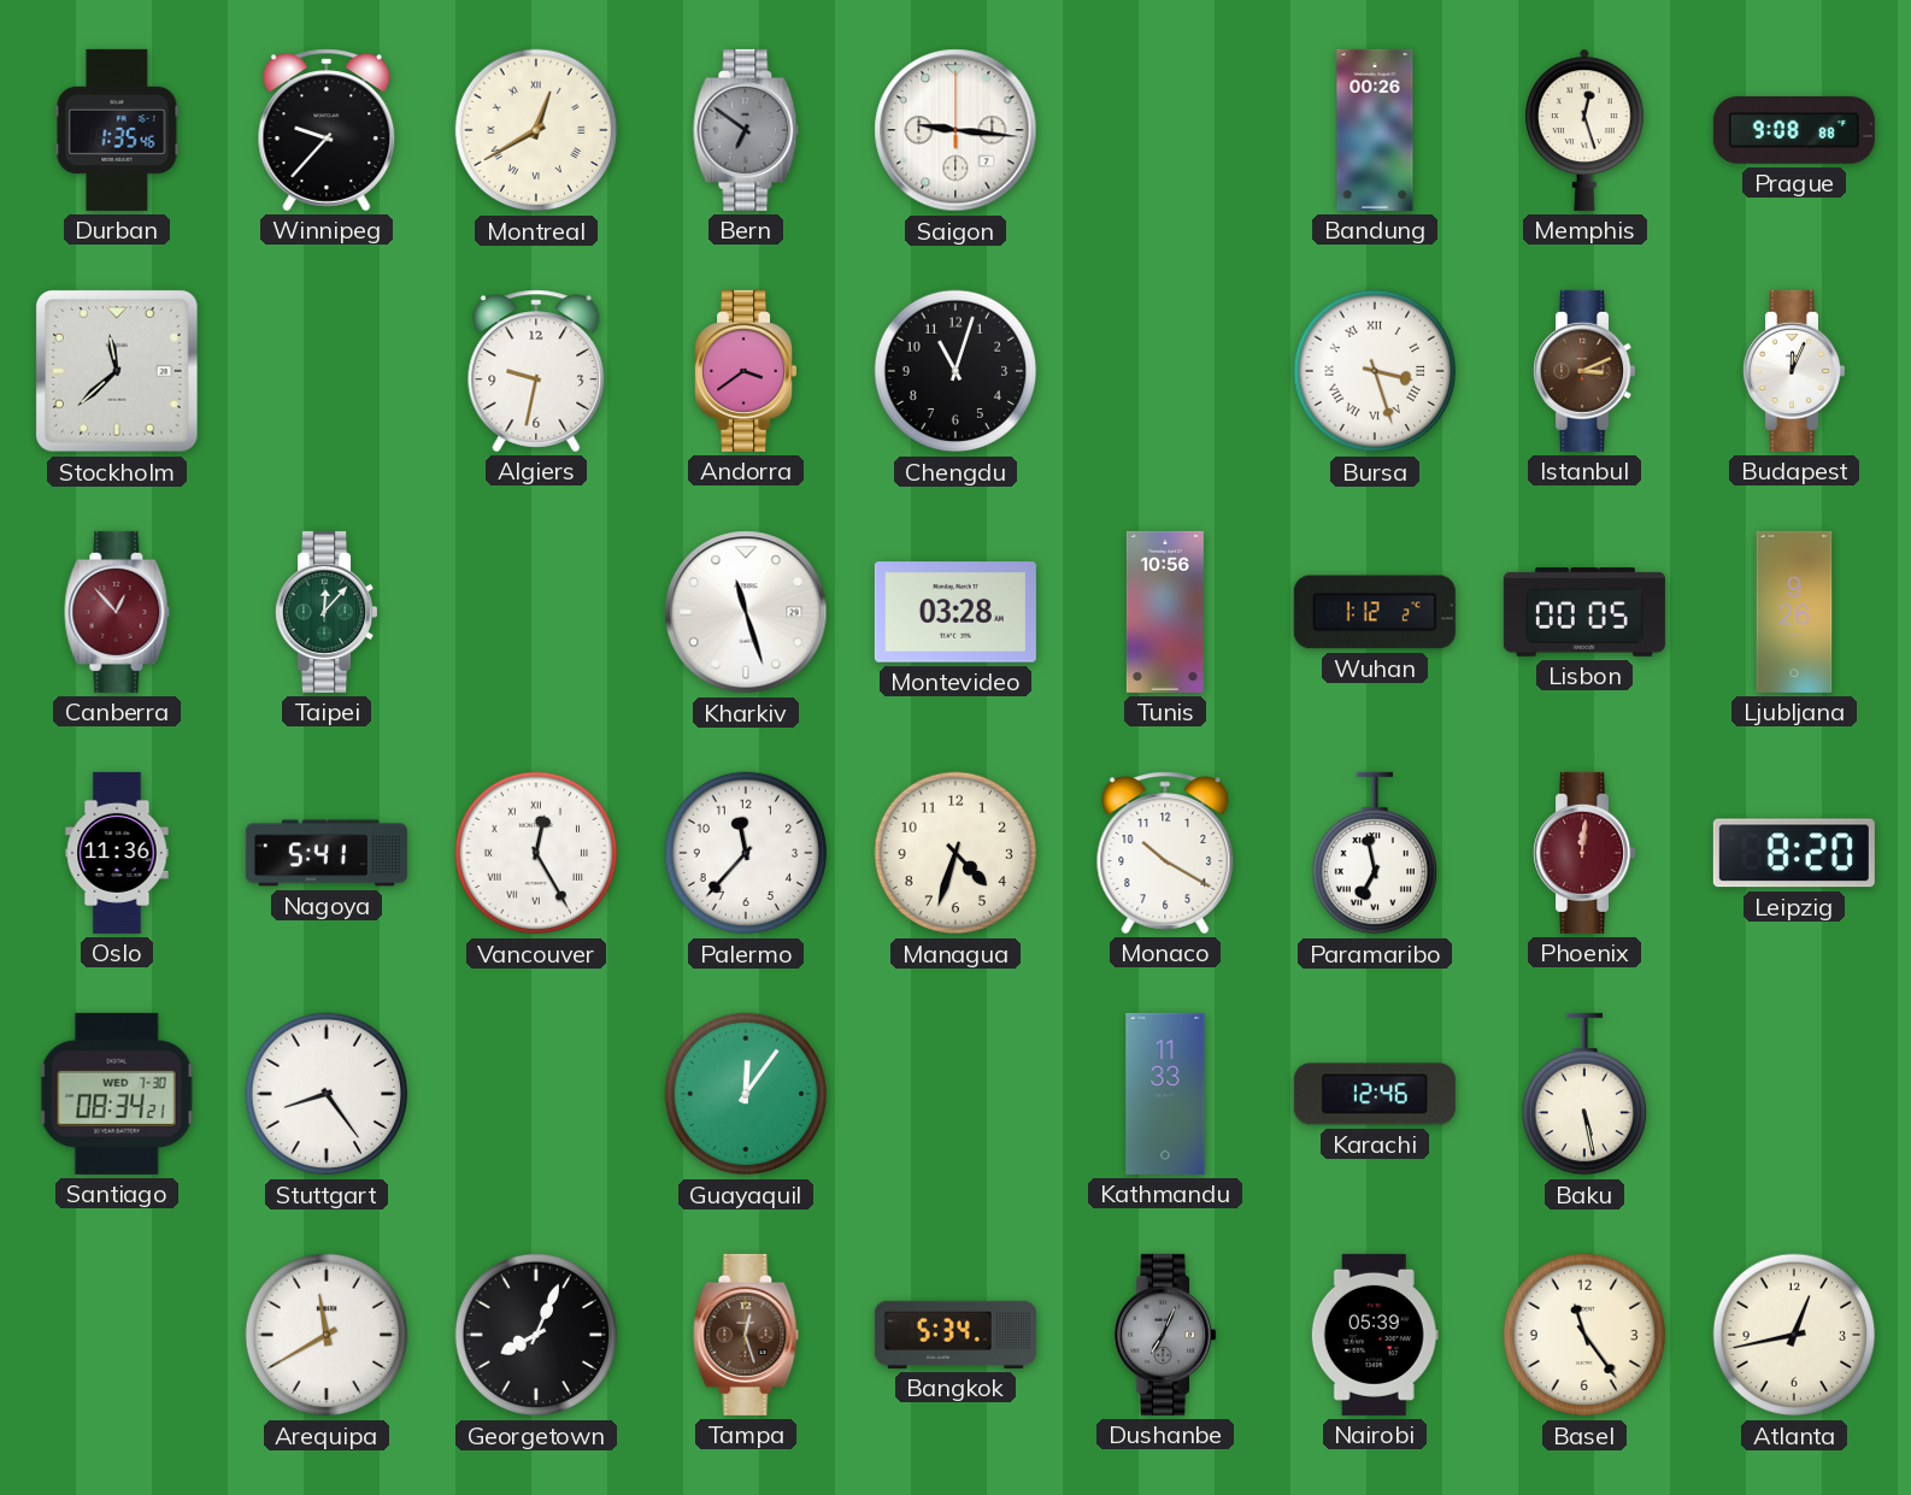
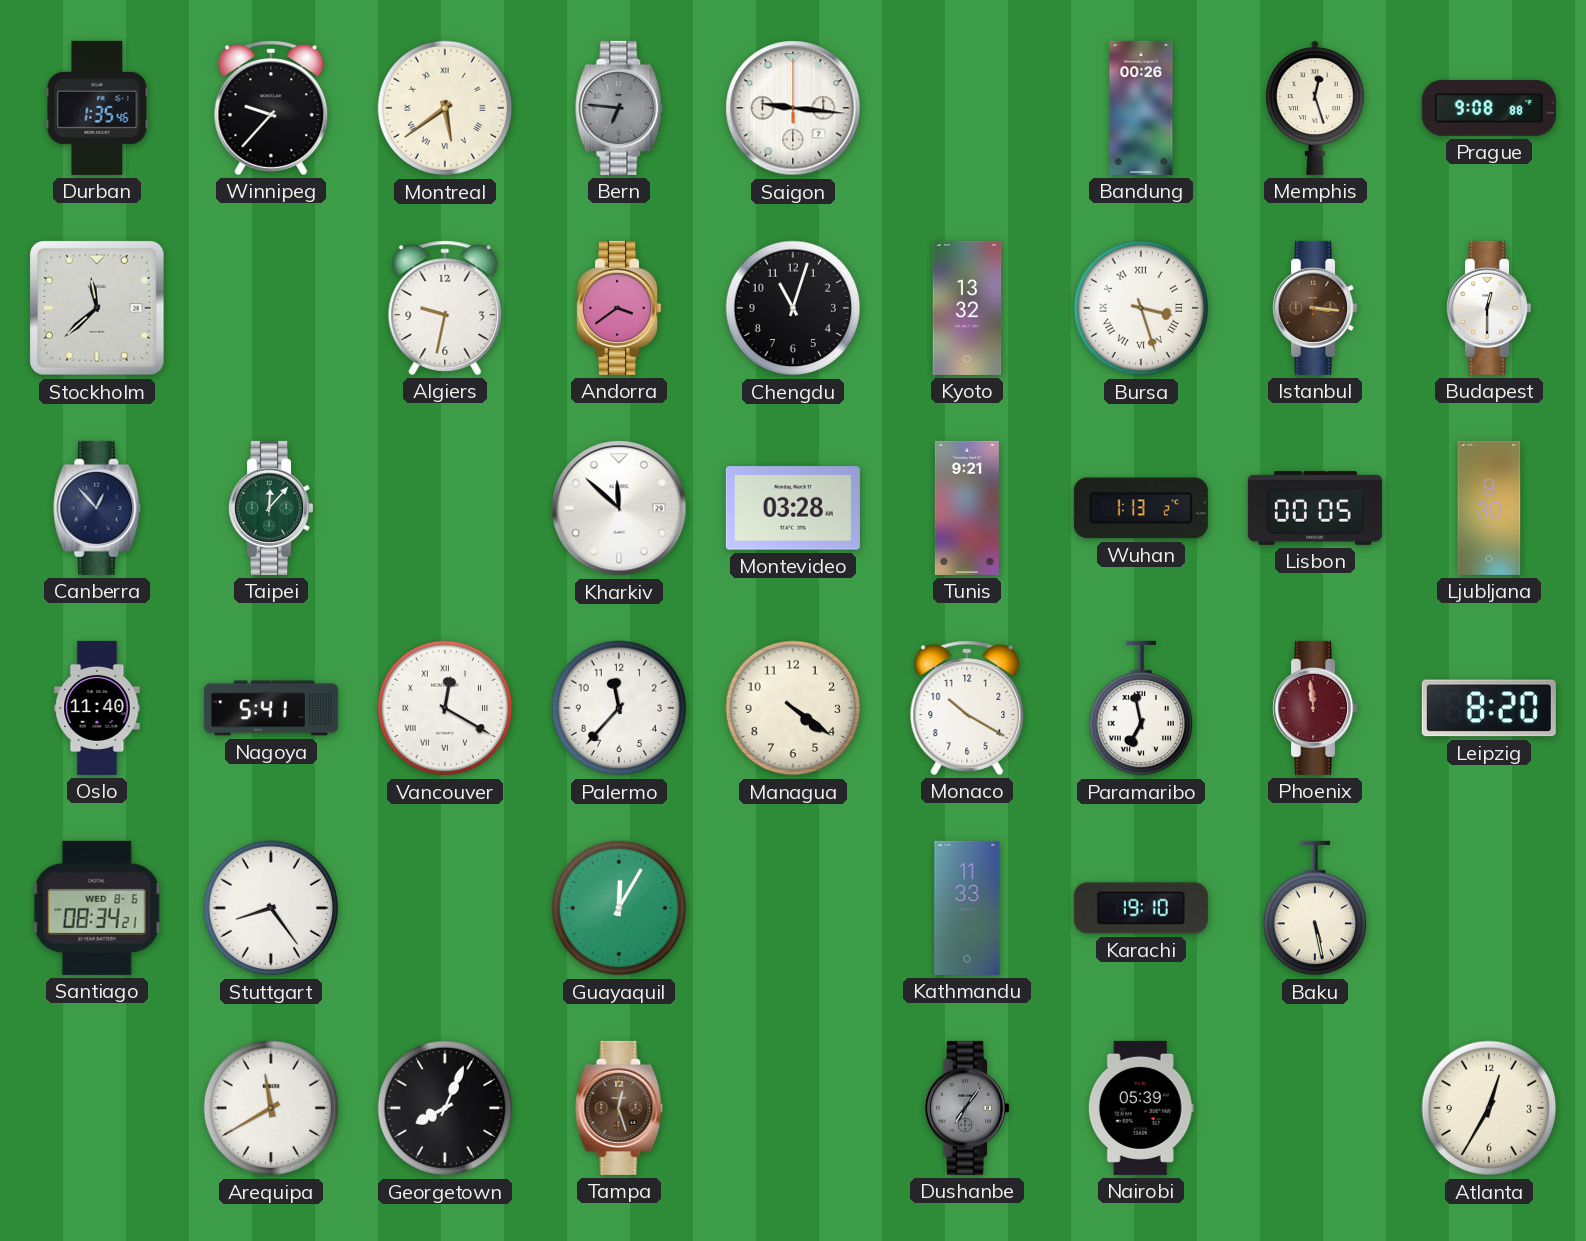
Montreal: 12:40 -> 5:39 (445, 108)
Bern: 6:51 -> 6:46 (619, 108)
Kyoto: none -> 13:32 (967, 308)
Istanbul: 3:11 -> 3:16 (1315, 308)
Budapest: 12:04 -> 12:30 (1489, 308)
Canberra dial: burgundy -> navy (97, 508)
Kharkiv: 11:27 -> 11:52 (619, 508)
Tunis: 10:56 -> 9:21 (967, 508)
Wuhan: 1:12 -> 1:13 (1141, 508)
Ljubljana: 9:26 -> 9:30 (1489, 508)
Oslo: 11:36 -> 11:40 (97, 708)
Vancouver: 12:25 -> 12:20 (445, 708)
Managua: 4:33 -> 4:21 (793, 708)
Phoenix: 12:01 -> 11:59 (1315, 708)
Santiago date: WED 7-30 -> WED 8-6 (97, 908)
Guayaquil: 12:06 -> 12:05 (619, 908)
Karachi: 12:46 -> 19:10 (1141, 908)
Bangkok: 5:34 -> none (955, 1335)
Dushanbe: 7:04 -> 7:06 (967, 1108)
Basel: 11:24 -> none (1584, 1335)
Atlanta: 12:43 -> 12:35 (1489, 1108)
